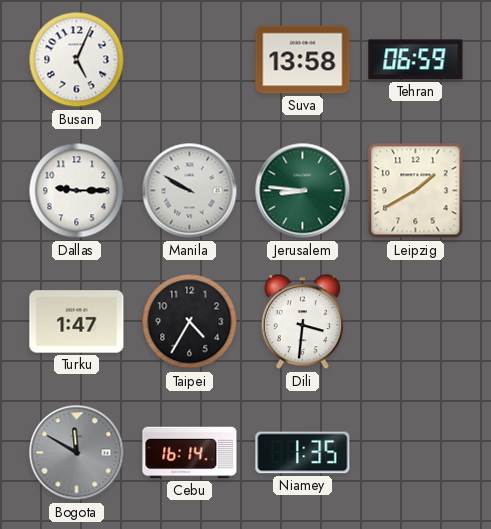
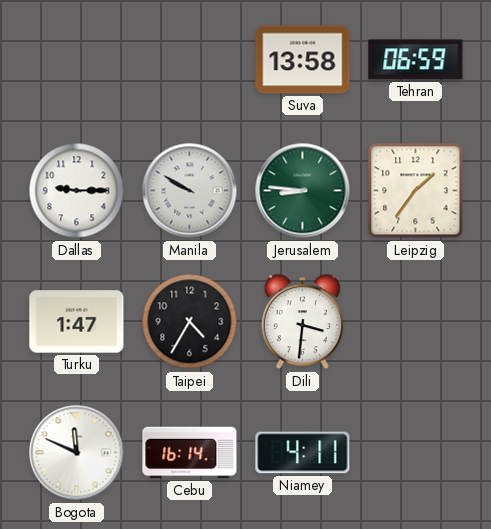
Busan: 5:04 -> none (77, 60)
Leipzig: 1:40 -> 1:36 (416, 191)
Bogota: 11:50 -> 11:49 (77, 453)
Bogota dial: grey -> white (77, 453)
Niamey: 1:35 -> 4:11 (303, 453)
